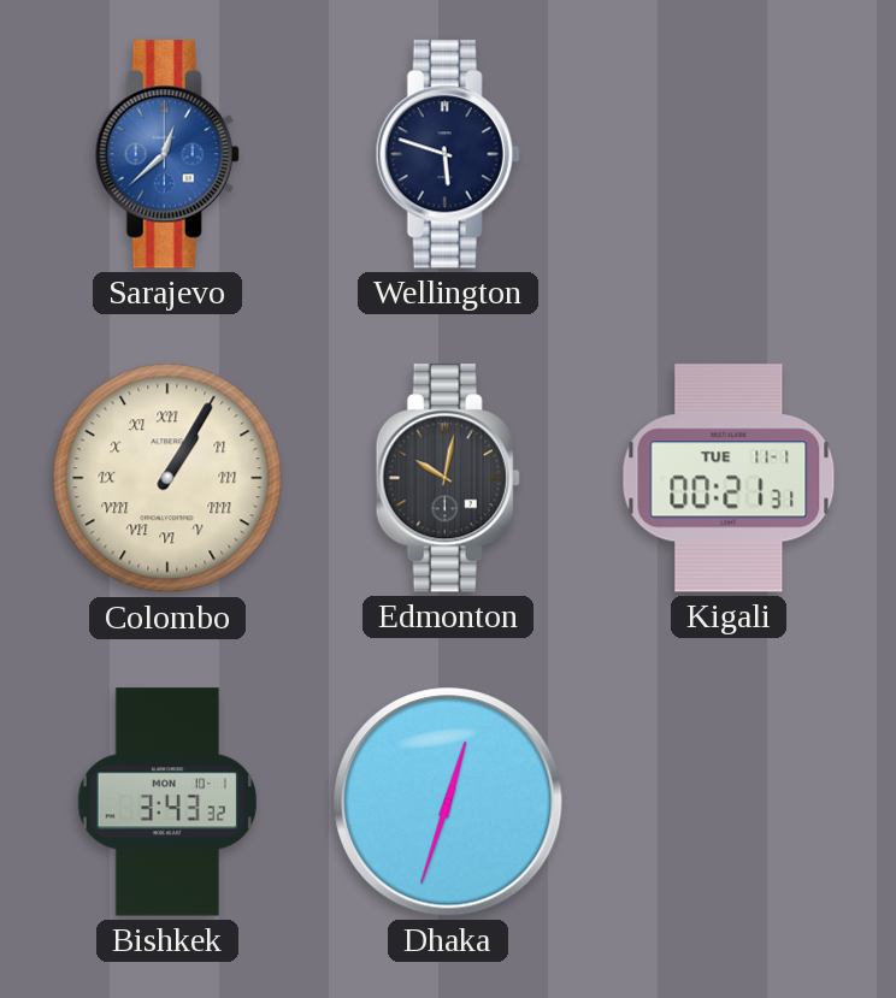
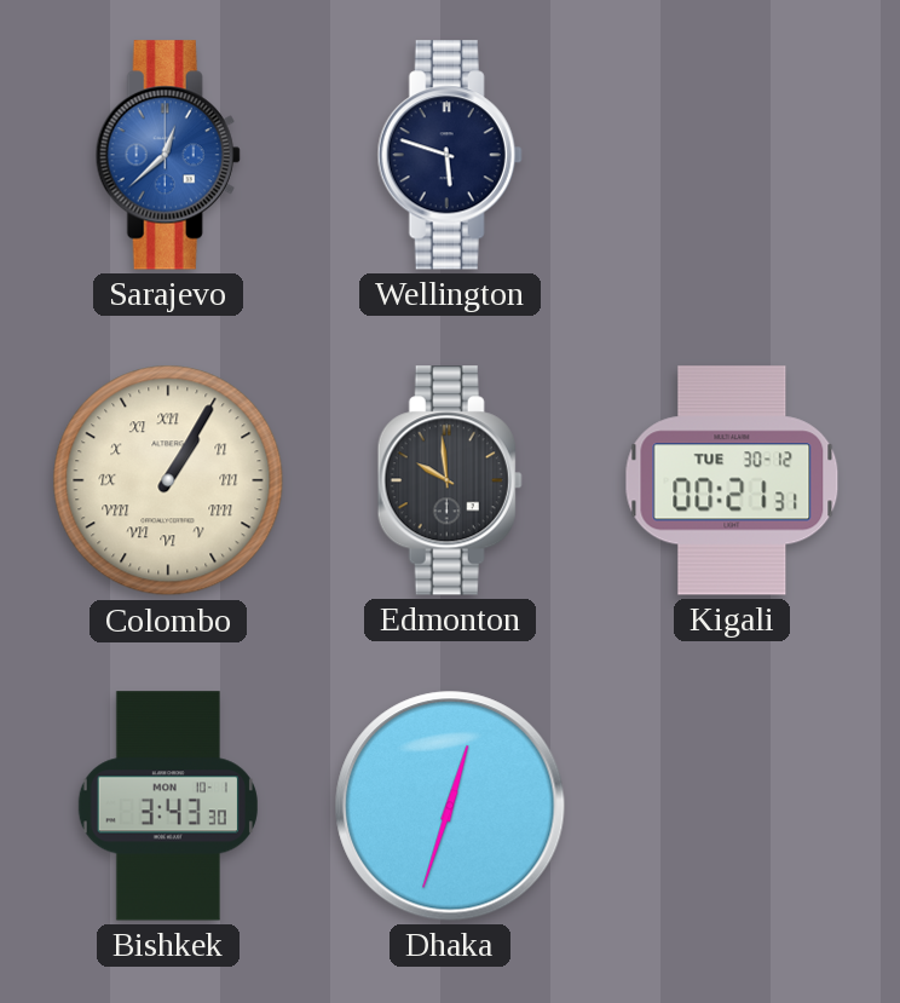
Edmonton: 10:02 -> 9:59 (450, 480)
Kigali date: TUE 11-1 -> TUE 30-12 (732, 480)
Bishkek: 3:43:32 -> 3:43:30 (168, 806)
